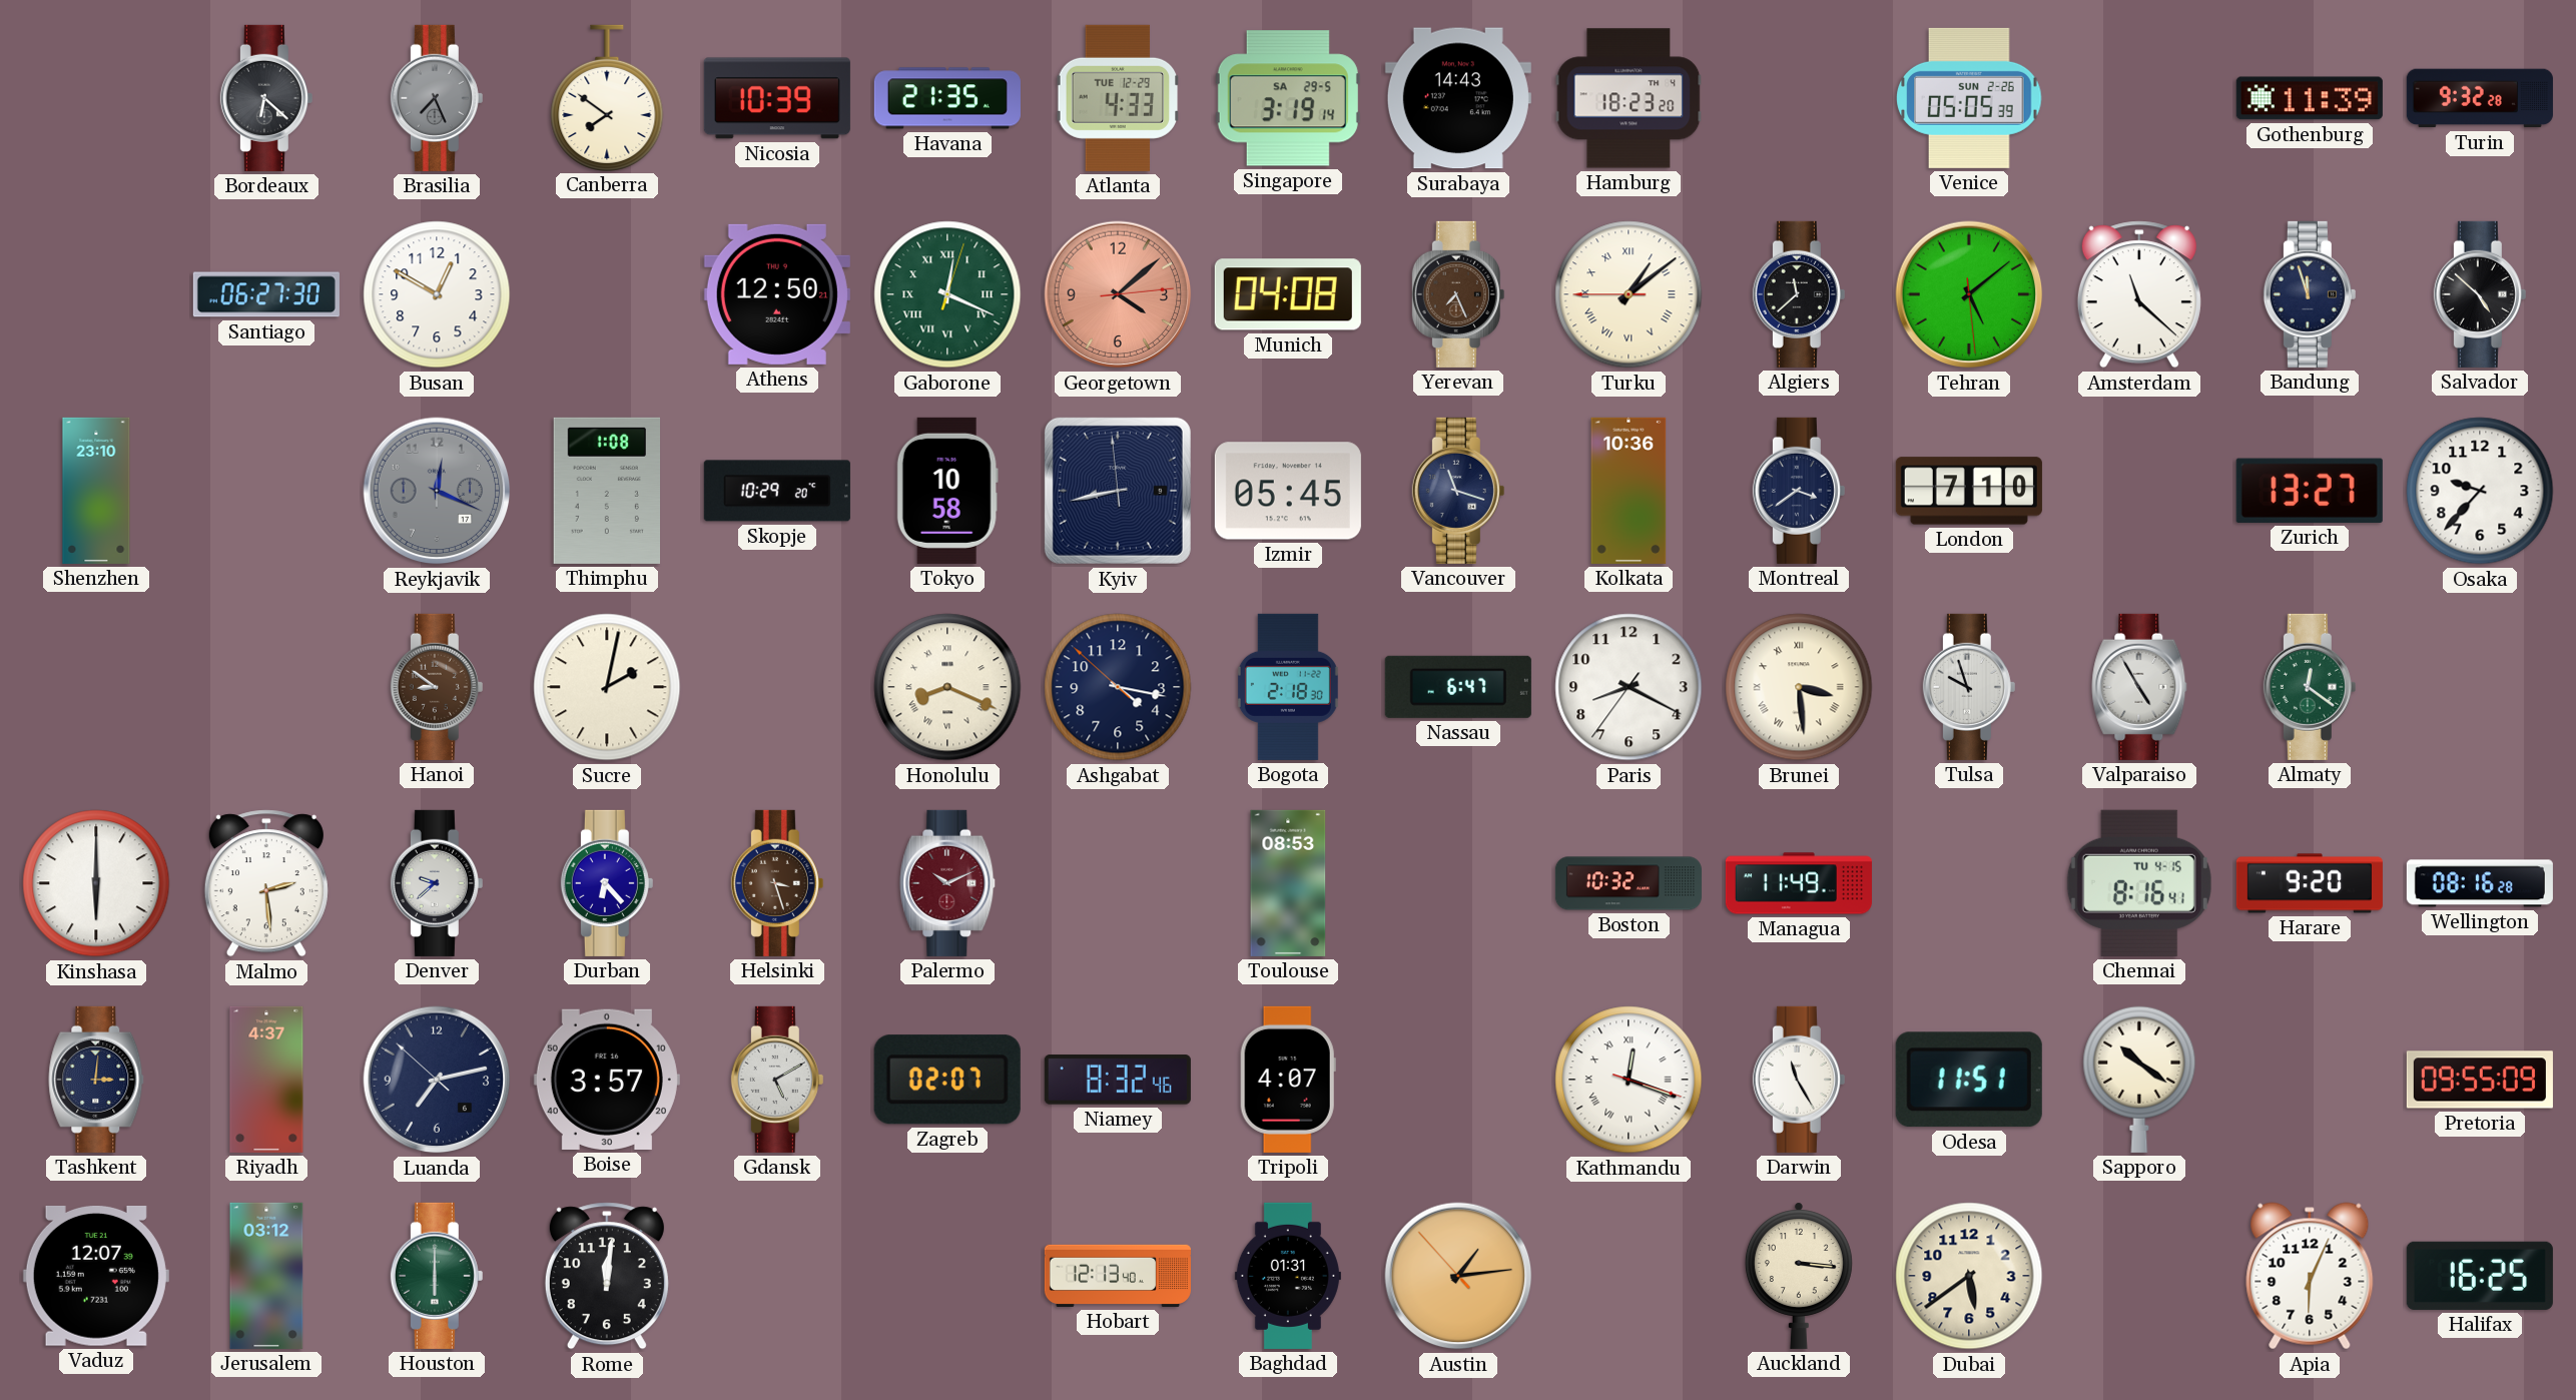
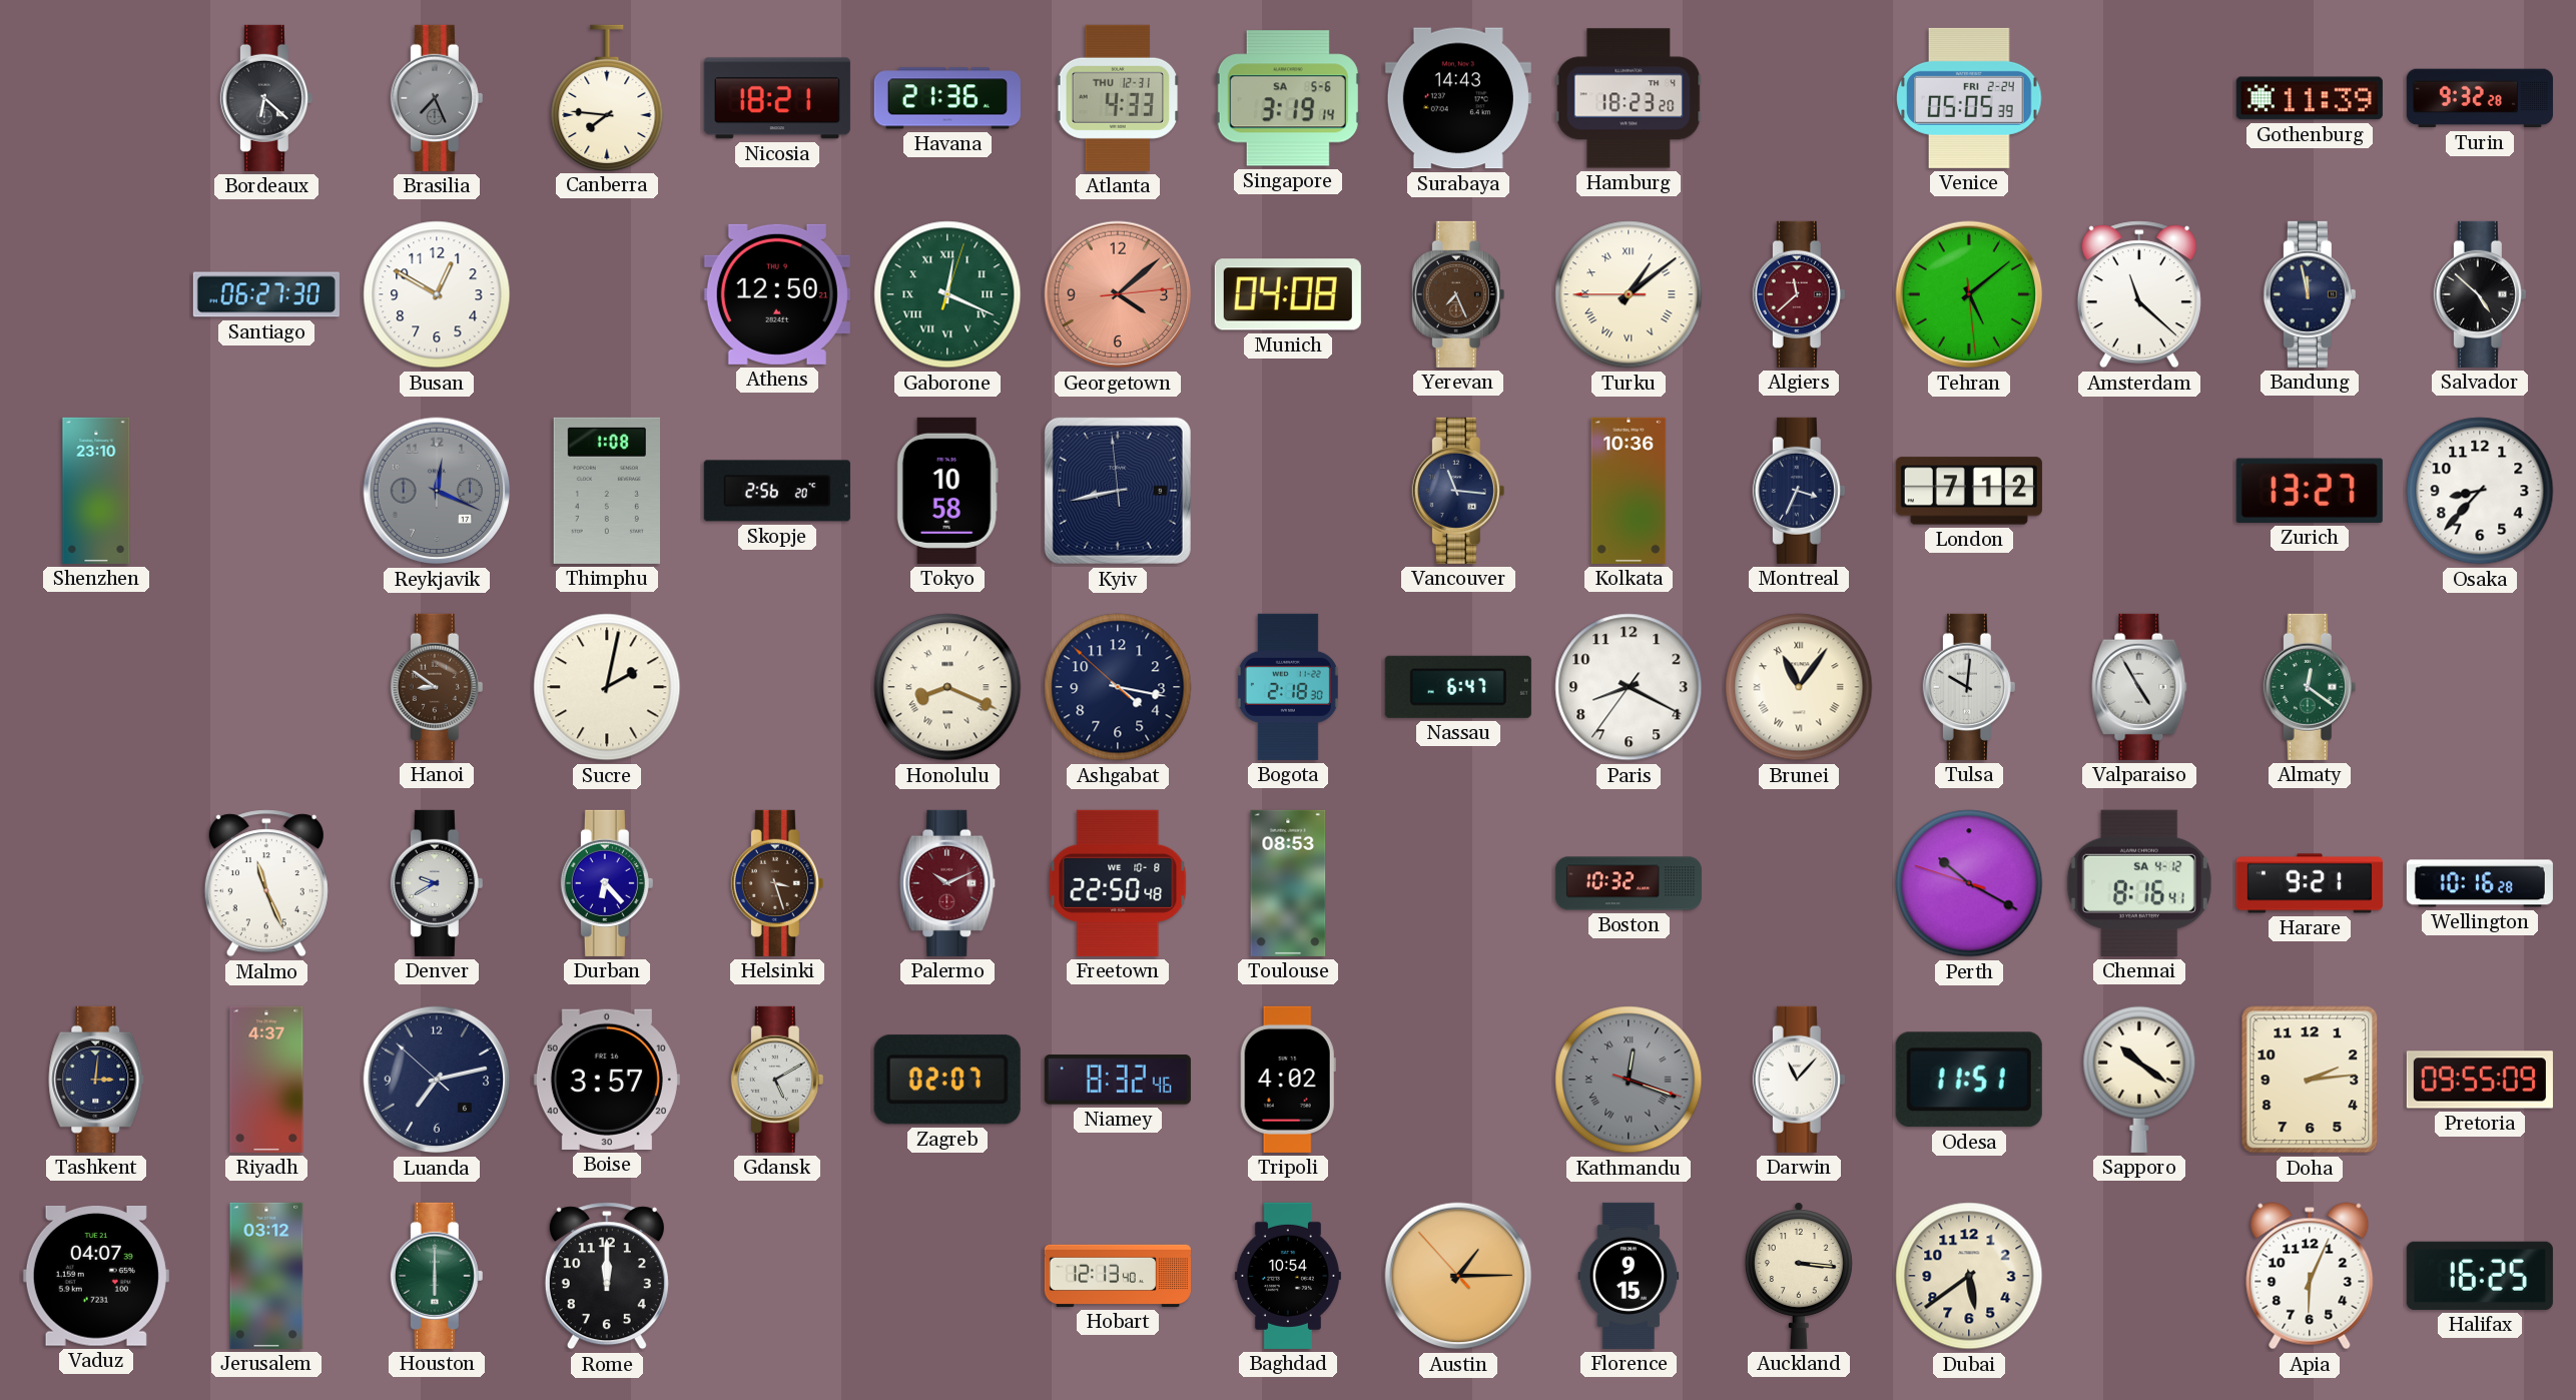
Canberra: 7:51 -> 7:46 (607, 97)
Nicosia: 10:39 -> 18:21 (777, 98)
Havana: 21:35 -> 21:36 (947, 98)
Atlanta date: TUE 12-29 -> THU 12-31 (1118, 98)
Singapore date: SA 29-5 -> SA 5-6 (1288, 98)
Venice date: SUN 2-26 -> FRI 2-24 (1969, 98)
Algiers dial: black -> burgundy (1799, 294)
Bandung: 11:57 -> 11:58 (2310, 294)
Skopje: 10:29 -> 2:56 (777, 491)
Izmir: 05:45 -> none (1288, 491)
Vancouver: 11:18 -> 11:16 (1458, 491)
Montreal: 3:39 -> 3:34 (1799, 491)
London: 7:10 -> 7:12 (1969, 491)
Osaka: 9:37 -> 8:37 (2480, 491)
Brunei: 3:29 -> 11:06 (1799, 687)
Tulsa: 9:57 -> 10:01 (1969, 687)
Kinshasa: 6:00 -> none (96, 883)
Malmo: 2:29 -> 11:26 (266, 883)
Denver: 9:38 -> 9:40 (437, 883)
Freetown: none -> 22:50 (1118, 883)
Managua: 11:49 -> none (1799, 883)
Perth: none -> 10:19 (1969, 883)
Chennai date: TU 4-15 -> SA 4-12 (2139, 883)
Harare: 9:20 -> 9:21 (2310, 883)
Wellington: 08:16 -> 10:16 (2480, 883)
Tripoli: 4:07 -> 4:02 (1288, 1080)
Kathmandu dial: white -> grey (1629, 1080)
Darwin: 11:25 -> 11:07 (1799, 1080)
Doha: none -> 2:14 (2310, 1080)
Vaduz: 12:07 -> 04:07 (96, 1276)
Rome: 12:01 -> 12:00 (607, 1276)
Baghdad: 01:31 -> 10:54 (1288, 1276)
Austin: 1:13 -> 1:14 (1458, 1276)
Florence: none -> 9:15 (1629, 1276)
